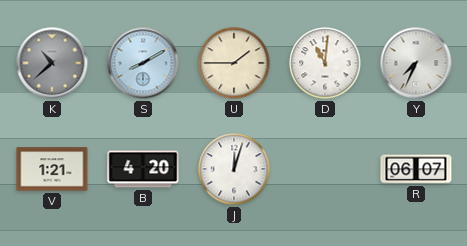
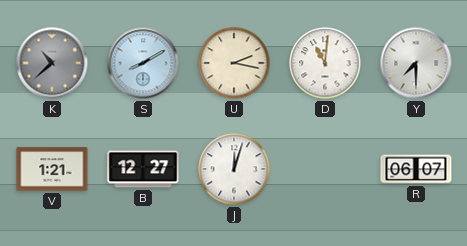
U: 1:45 -> 2:17 (234, 63)
Y: 7:34 -> 7:30 (416, 63)
B: 4:20 -> 12:27 (143, 169)
